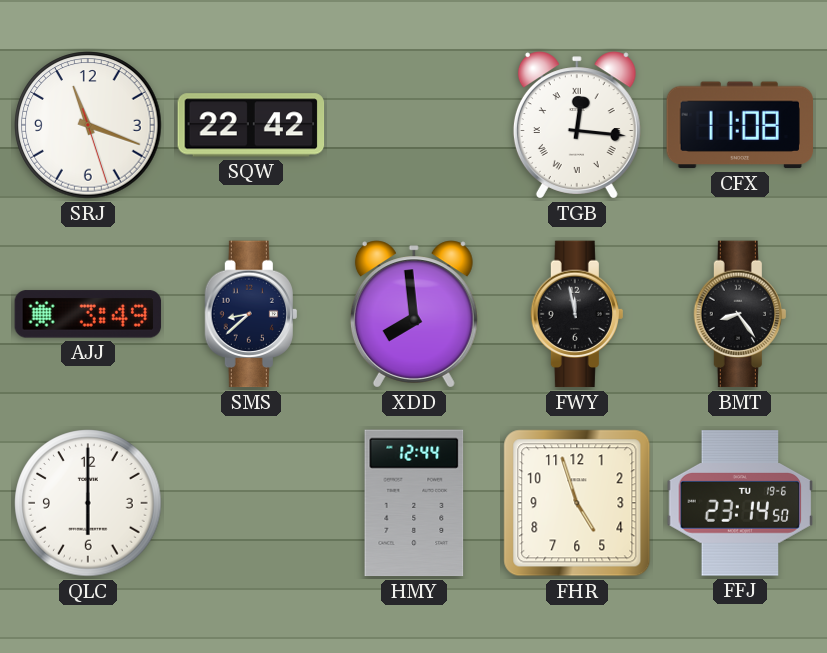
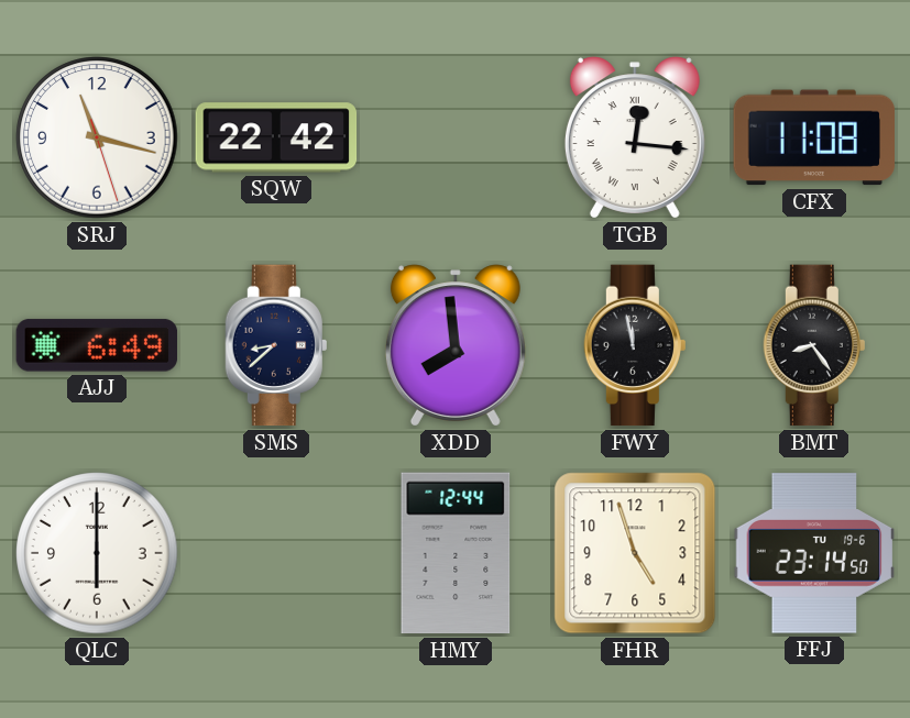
SRJ: 11:18 -> 11:17 (97, 137)
AJJ: 3:49 -> 6:49 (97, 345)
